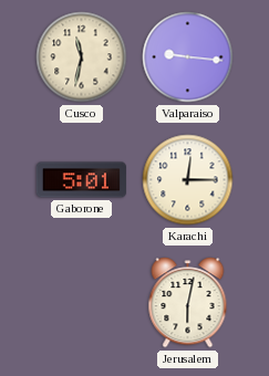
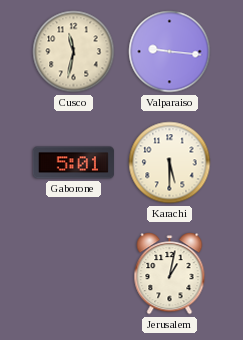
Karachi: 12:15 -> 5:30 (170, 163)
Jerusalem: 6:02 -> 1:02 (170, 274)
